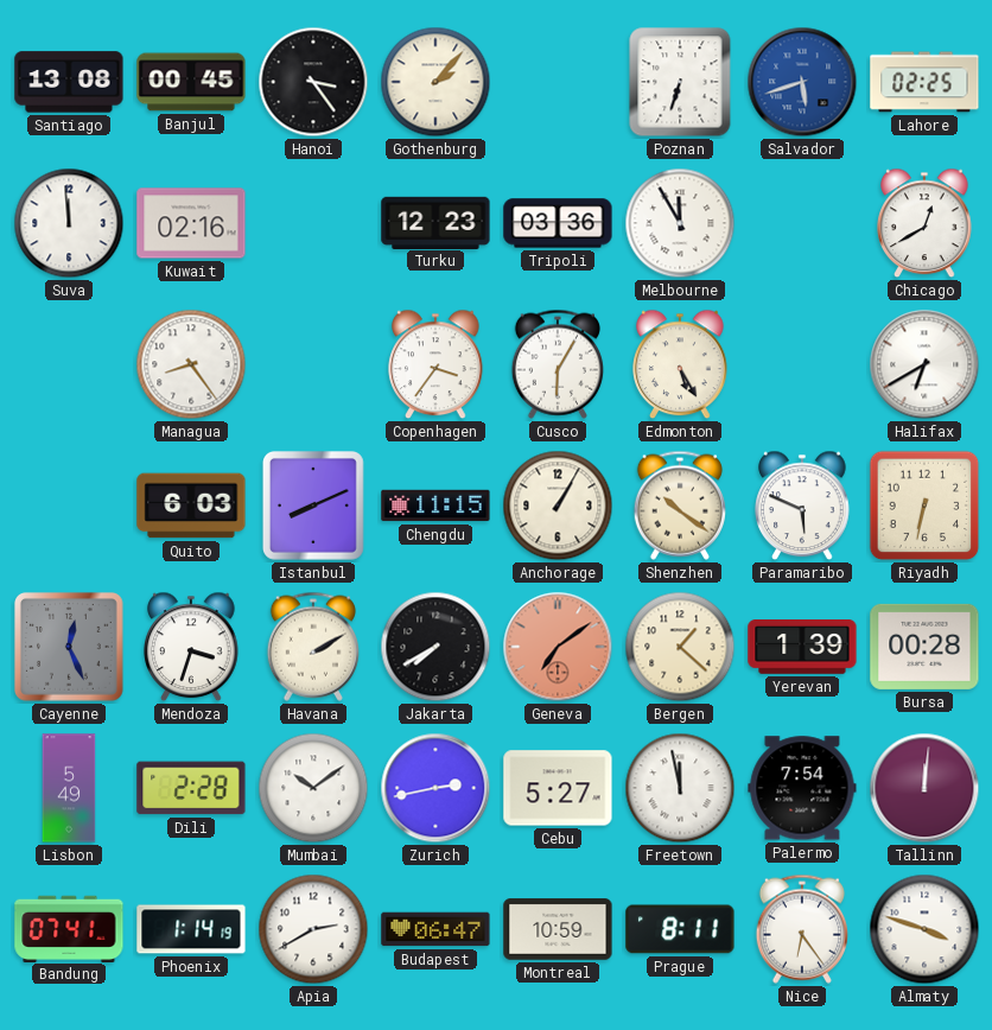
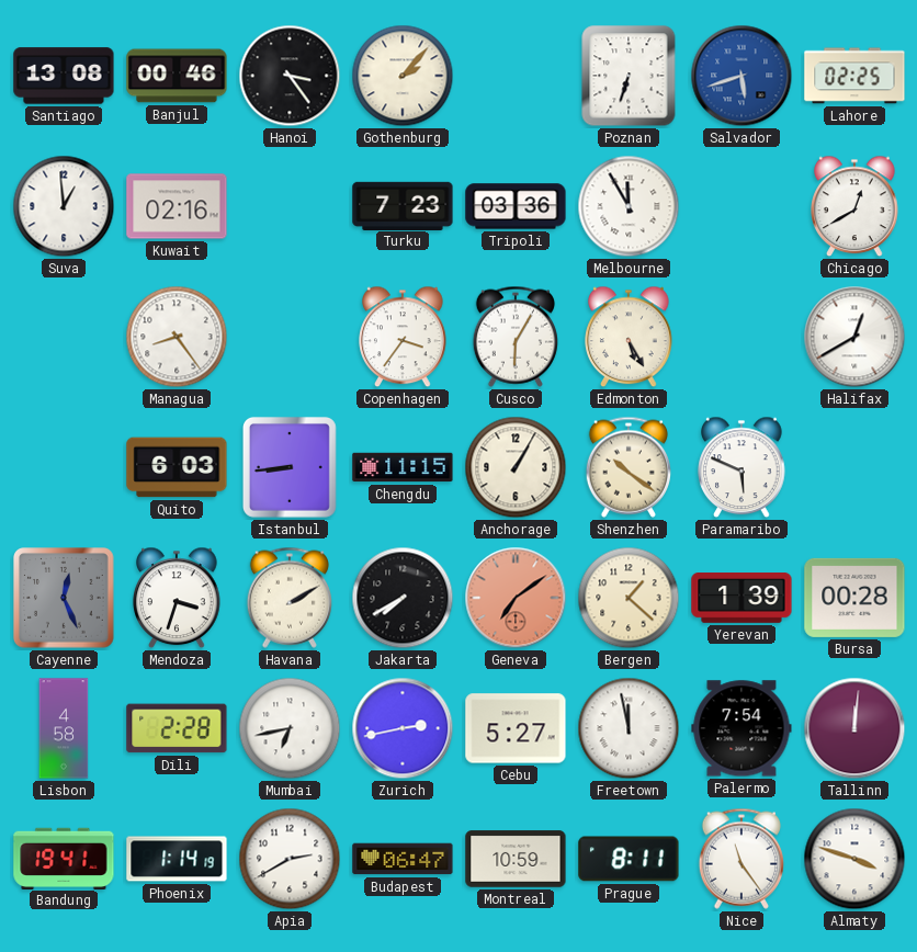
Banjul: 00:45 -> 00:46 (177, 76)
Suva: 11:59 -> 12:59 (64, 206)
Turku: 12:23 -> 7:23 (403, 205)
Halifax: 6:40 -> 12:40 (854, 337)
Istanbul: 8:11 -> 8:44 (290, 467)
Riyadh: 6:32 -> none (924, 506)
Lisbon: 5:49 -> 4:58 (64, 728)
Mumbai: 10:09 -> 6:43 (290, 728)
Bandung: 07:41 -> 19:41 (64, 858)
Nice: 6:24 -> 11:24 (741, 859)
